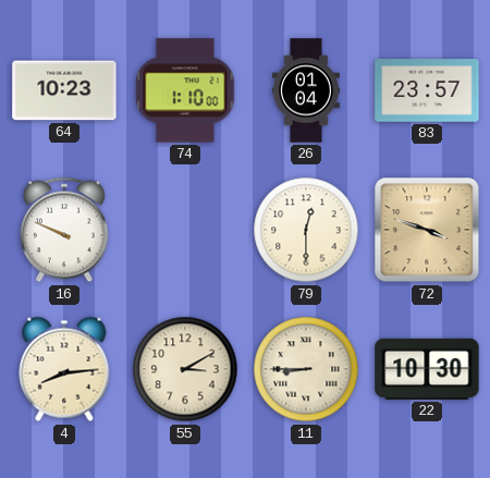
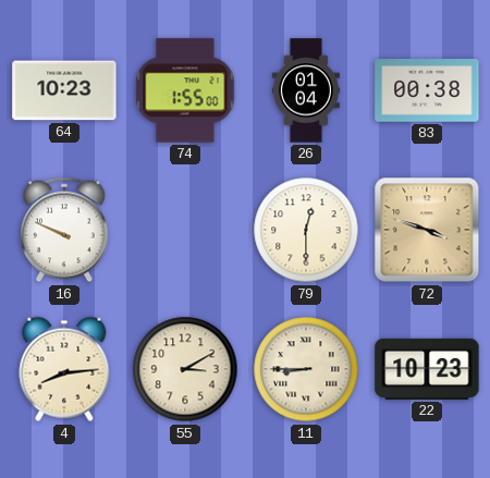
74: 1:10 -> 1:55 (185, 90)
83: 23:57 -> 00:38 (427, 90)
22: 10:30 -> 10:23 (427, 369)
